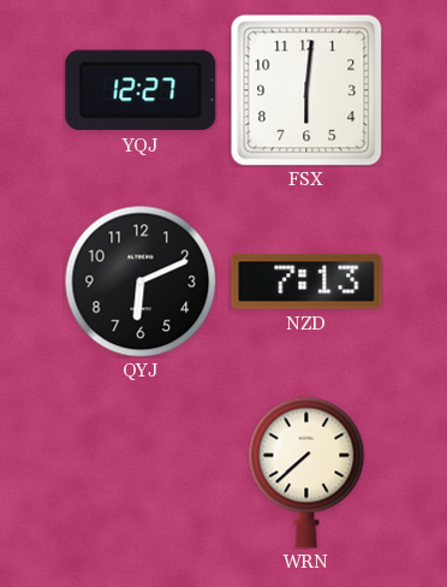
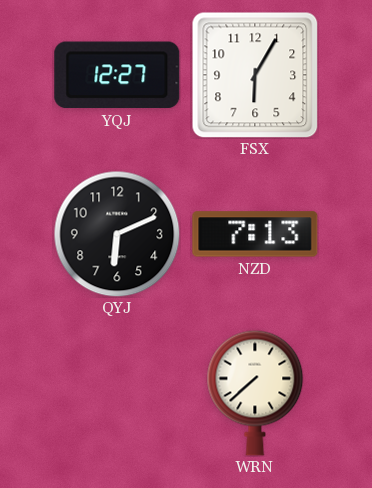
FSX: 6:01 -> 6:05 (255, 75)
